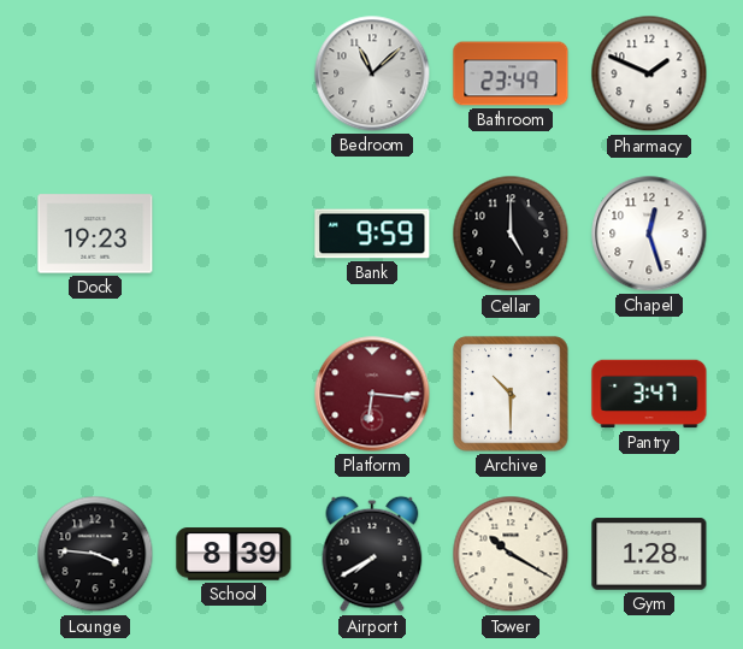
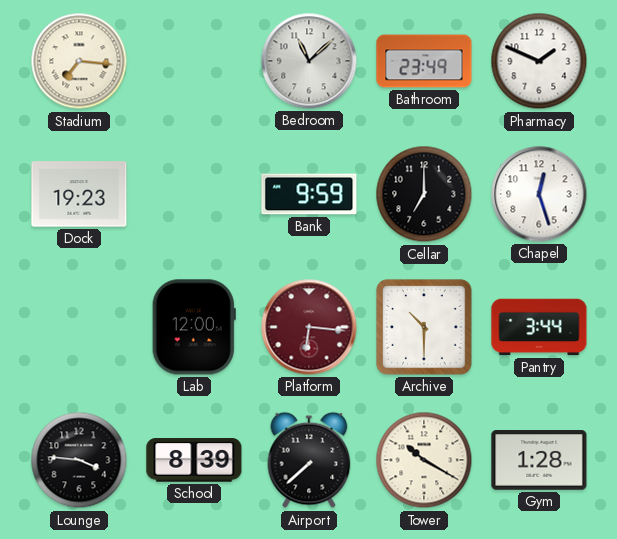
Stadium: none -> 7:16 (79, 61)
Cellar: 5:00 -> 7:00 (424, 194)
Lab: none -> 12:00 (194, 327)
Pantry: 3:47 -> 3:44 (539, 327)
Airport: 7:40 -> 7:38 (309, 460)
